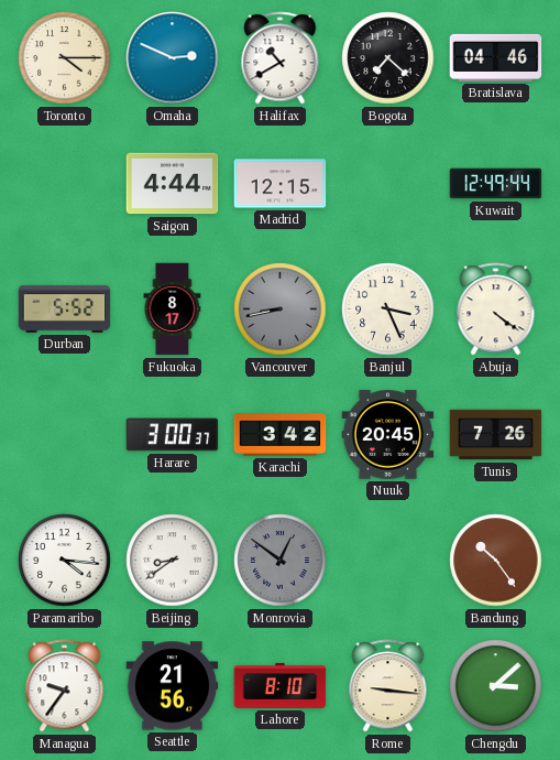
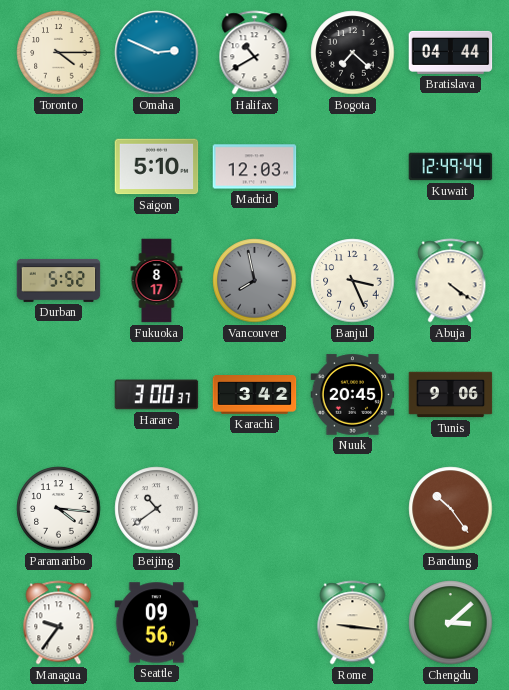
Bratislava: 04:46 -> 04:44 (451, 52)
Saigon: 4:44 -> 5:10 (157, 167)
Madrid: 12:15 -> 12:03 (255, 167)
Vancouver: 8:43 -> 7:58 (255, 281)
Tunis: 7:26 -> 9:06 (451, 395)
Beijing: 8:39 -> 10:39 (157, 509)
Monrovia: 12:51 -> none (281, 561)
Seattle: 21:56 -> 09:56 (157, 623)
Lahore: 8:10 -> none (281, 685)
